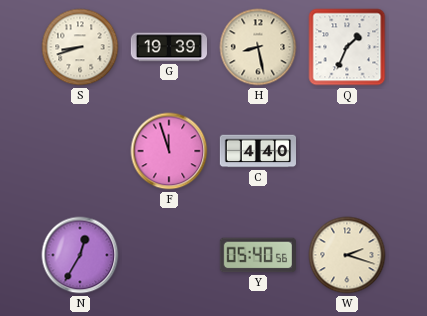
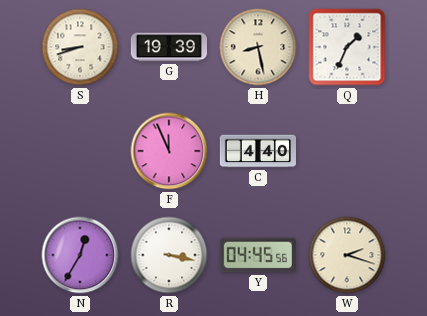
F: 11:57 -> 11:56 (169, 151)
R: none -> 3:17 (169, 255)
Y: 05:40 -> 04:45 (258, 255)
